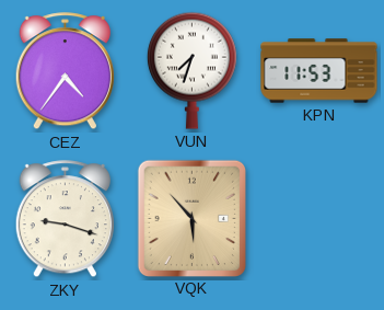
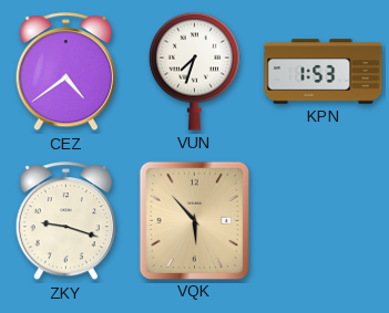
CEZ: 4:36 -> 4:39 (65, 72)
KPN: 11:53 -> 1:53 (324, 72)
